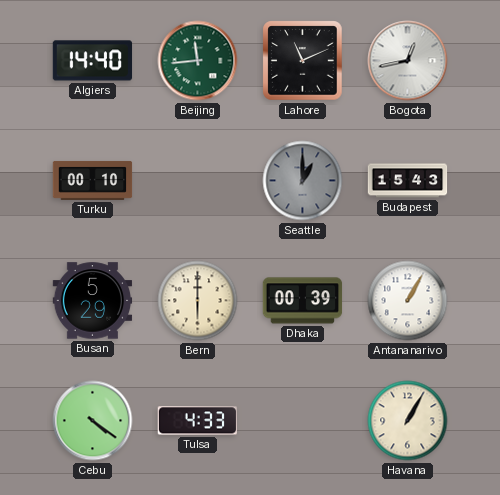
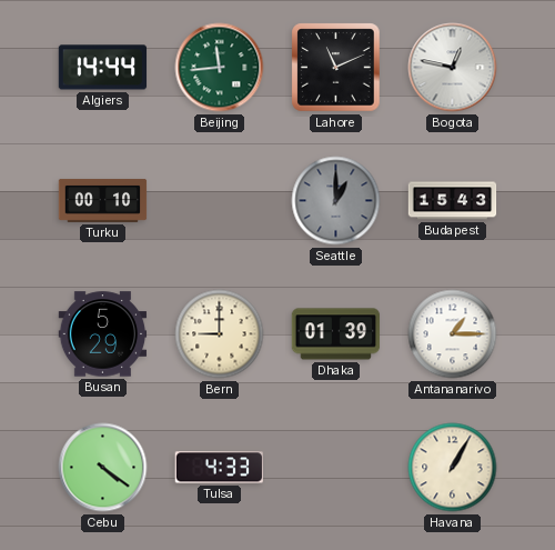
Algiers: 14:40 -> 14:44 (103, 68)
Bogota: 12:43 -> 12:47 (453, 68)
Bern: 6:00 -> 9:00 (220, 334)
Dhaka: 00:39 -> 01:39 (336, 334)
Antananarivo: 1:05 -> 1:15 (453, 334)
